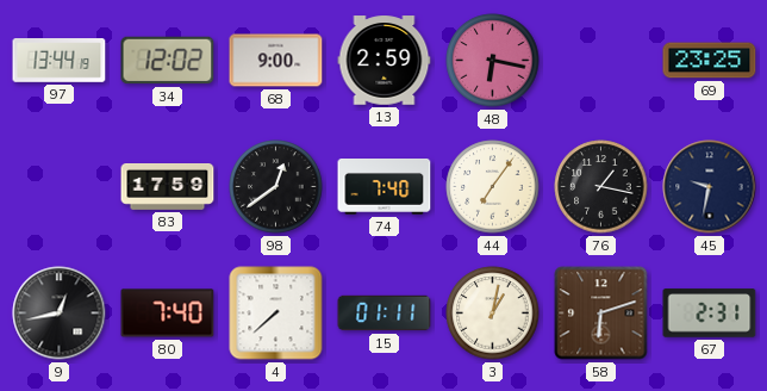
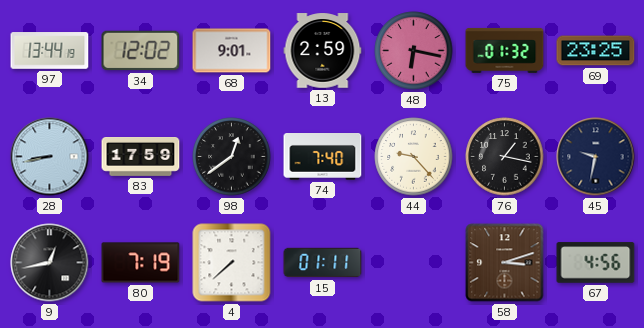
68: 9:00 -> 9:01 (232, 51)
75: none -> 01:32 (505, 51)
28: none -> 8:43 (50, 157)
44: 7:06 -> 9:23 (414, 157)
80: 7:40 -> 7:19 (141, 263)
3: 1:02 -> none (493, 314)
58: 6:12 -> 3:12 (505, 263)
67: 2:31 -> 4:56 (596, 263)
